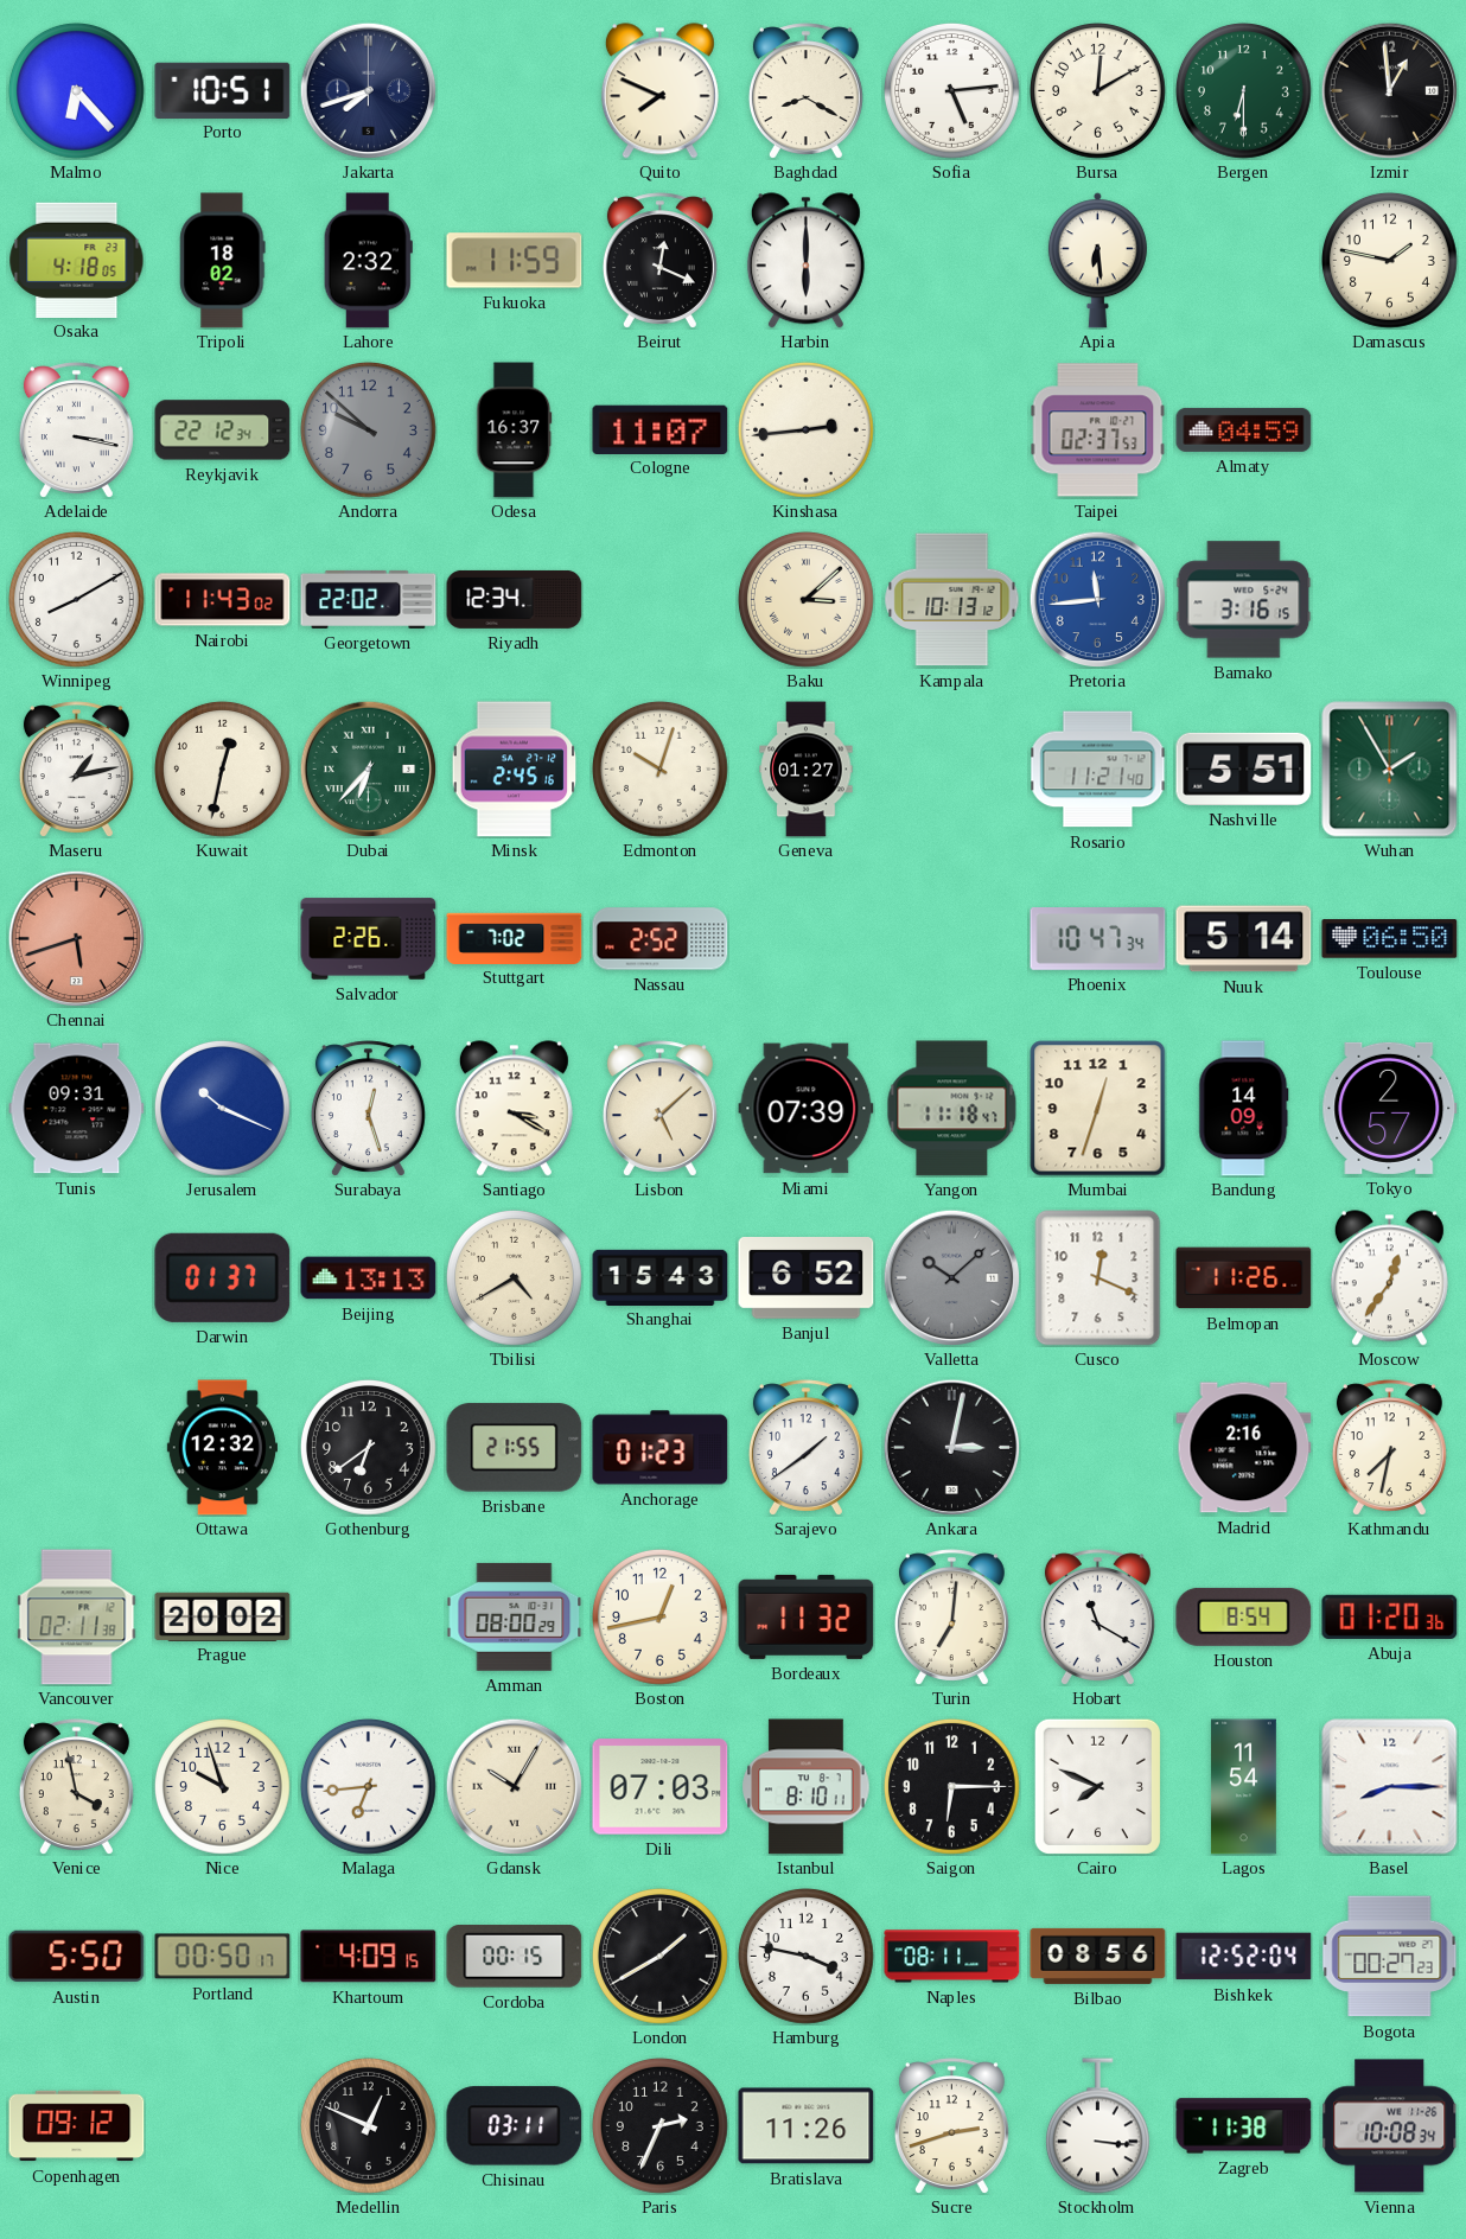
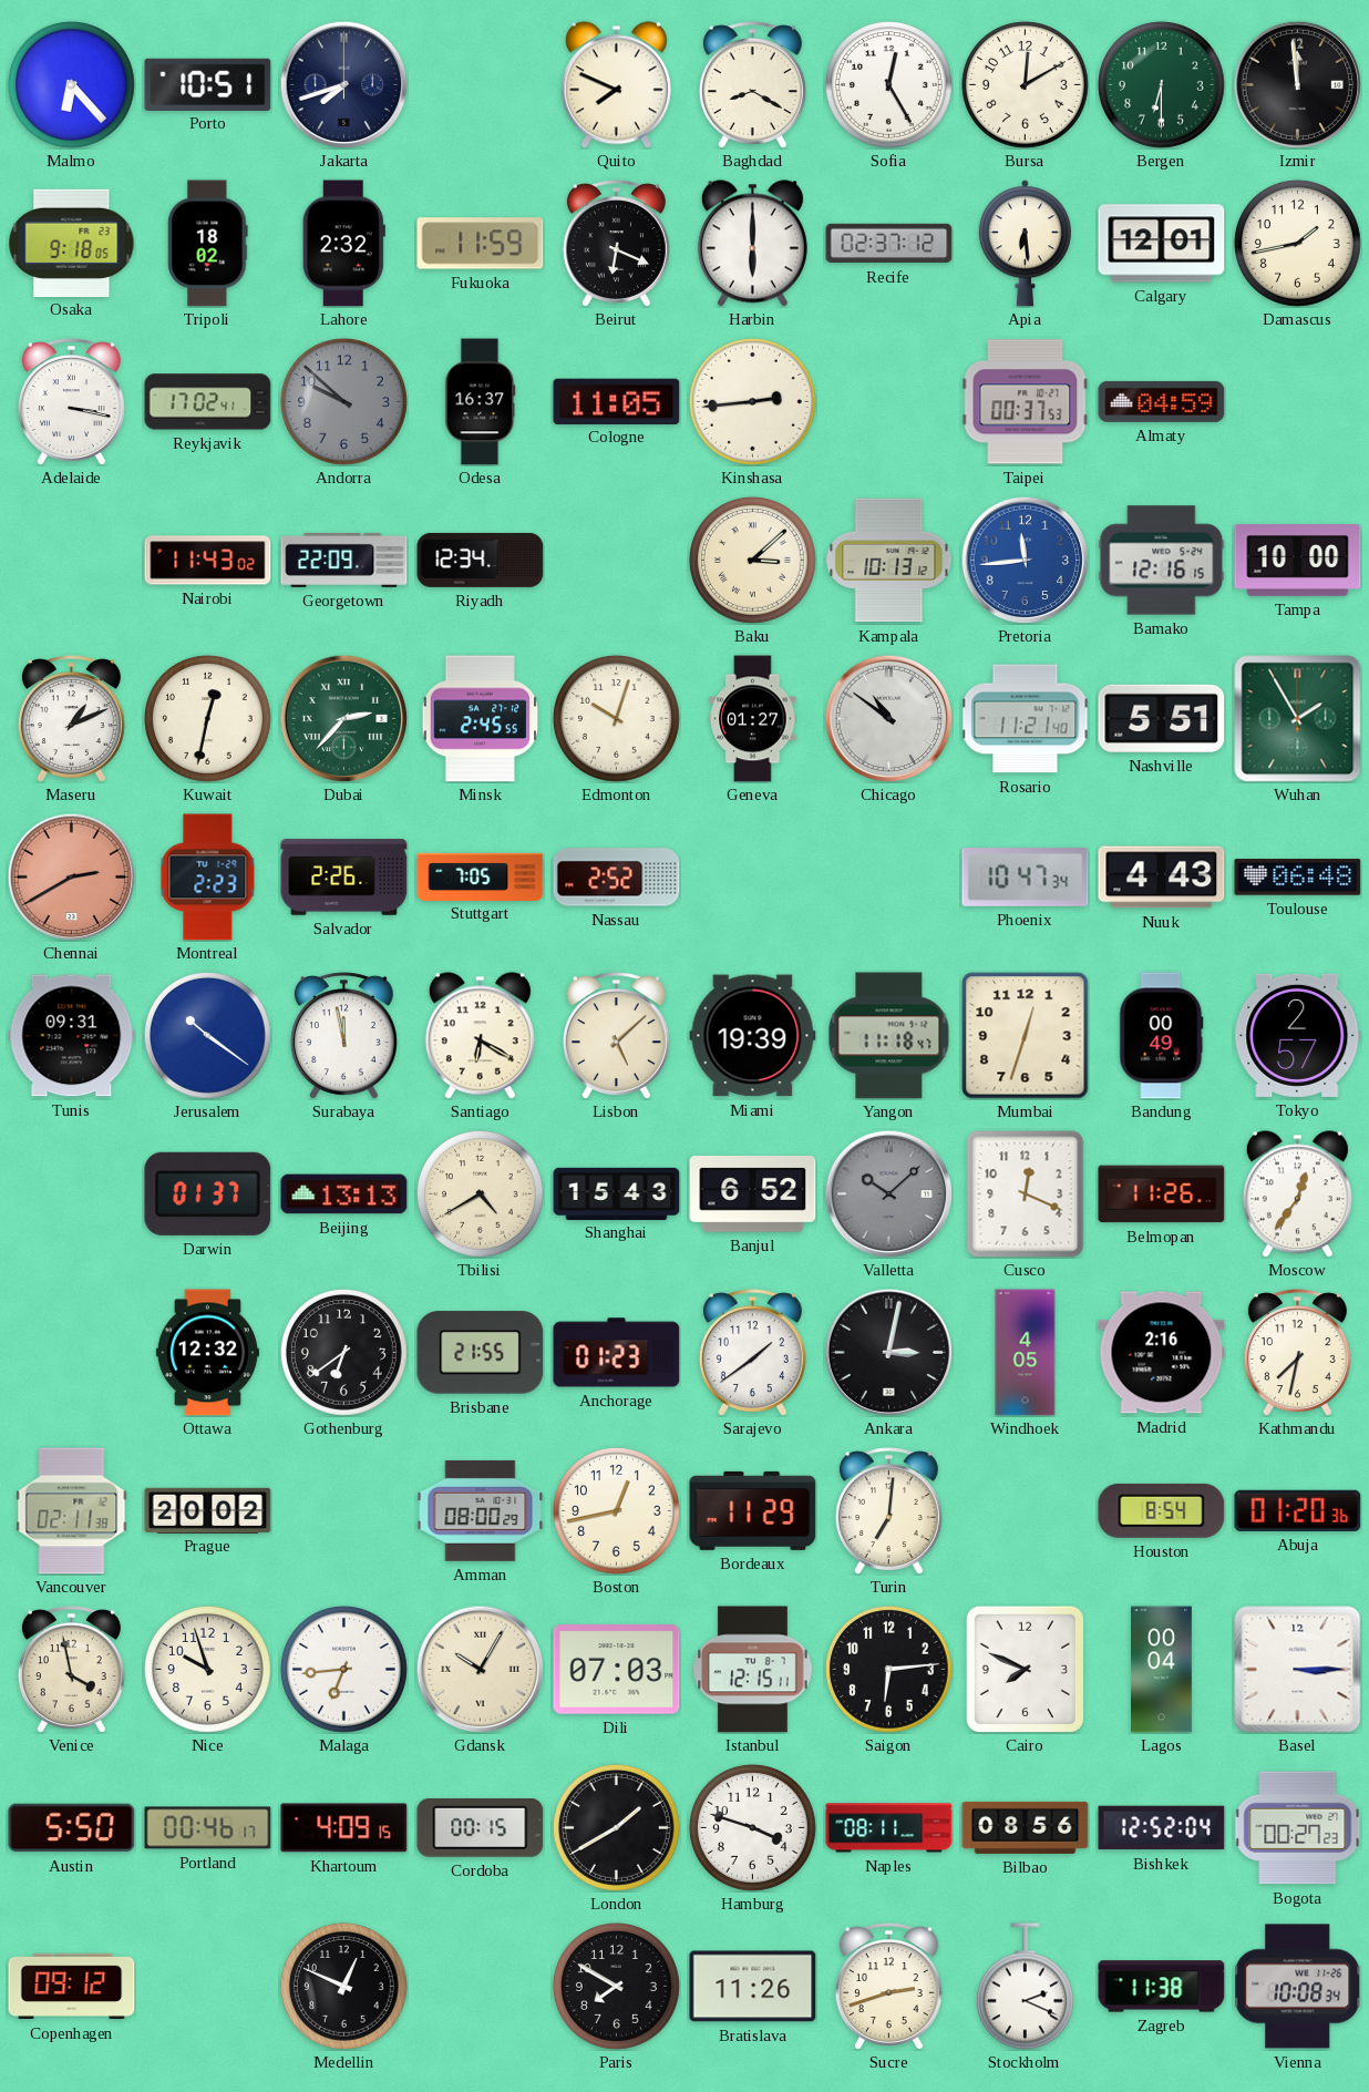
Sofia: 5:14 -> 12:25 (888, 84)
Izmir: 12:59 -> 11:59 (1297, 84)
Osaka: 4:18 -> 9:18 (72, 243)
Beirut: 12:19 -> 6:19 (616, 244)
Recife: none -> 02:37 (889, 244)
Calgary: none -> 12:01 (1162, 244)
Damascus: 1:47 -> 1:43 (1297, 243)
Reykjavik: 22:12 -> 17:02 (208, 402)
Cologne: 11:07 -> 11:05 (617, 401)
Taipei: 02:37 -> 00:37 (1026, 402)
Winnipeg: 8:10 -> none (76, 599)
Georgetown: 22:02 -> 22:09 (344, 560)
Bamako: 3:16 -> 12:16 (1162, 561)
Tampa: none -> 10:00 (1298, 561)
Maseru: 1:13 -> 1:11 (71, 719)
Dubai: 6:37 -> 2:37 (343, 718)
Minsk: 2:45:16 -> 2:45:55 (481, 719)
Chicago: none -> 10:51 (888, 718)
Chennai: 5:42 -> 2:40 (71, 876)
Montreal: none -> 2:23 (208, 878)
Stuttgart: 7:02 -> 7:05 (481, 876)
Nuuk: 5:14 -> 4:43 (1162, 878)
Toulouse: 06:50 -> 06:48 (1298, 878)
Jerusalem: 10:19 -> 10:21 (207, 1035)
Surabaya: 12:27 -> 11:58 (343, 1036)
Santiago: 3:20 -> 6:20 (480, 1036)
Miami: 07:39 -> 19:39 (753, 1036)
Bandung: 14:09 -> 00:49 (1162, 1036)
Windhoek: none -> 4:05 (1026, 1353)
Bordeaux: 11:32 -> 11:29 (753, 1510)
Hobart: 11:20 -> none (1097, 1618)
Istanbul: 8:10 -> 12:15 (753, 1670)
Saigon: 6:15 -> 6:14 (888, 1669)
Lagos: 11:54 -> 00:04 (1162, 1670)
Basel: 8:15 -> 3:15 (1298, 1670)
Portland: 00:50 -> 00:46 (208, 1828)
Hamburg: 3:47 -> 3:48 (752, 1827)
Chisinau: 03:11 -> none (515, 2126)
Paris: 2:34 -> 7:50 (616, 1986)
Stockholm: 3:16 -> 2:19 (1025, 1987)
